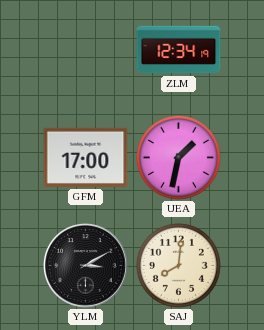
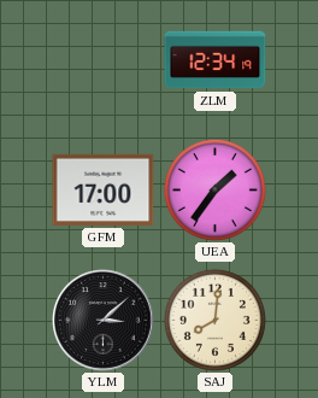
UEA: 1:32 -> 1:36 (214, 189)
YLM: 3:10 -> 3:08 (104, 321)
